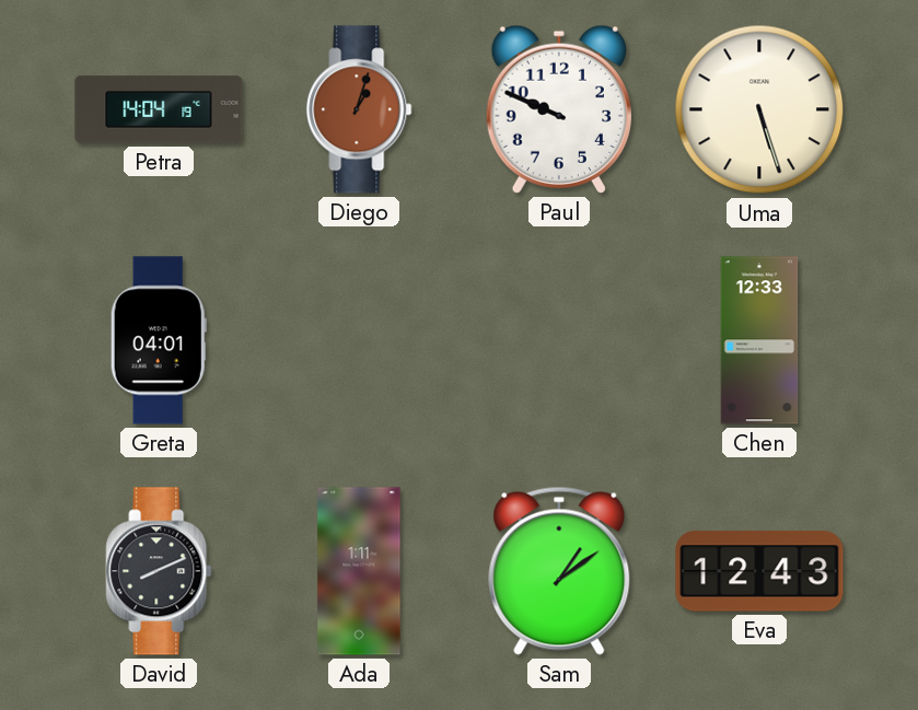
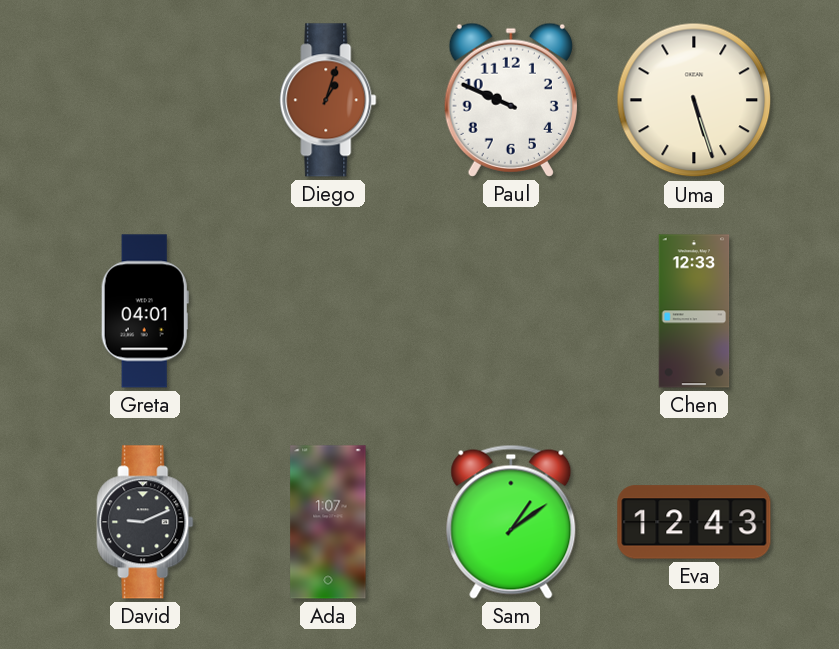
Petra: 14:04 -> none (159, 109)
David: 8:11 -> 9:11 (145, 522)
Ada: 1:11 -> 1:07 (328, 522)
